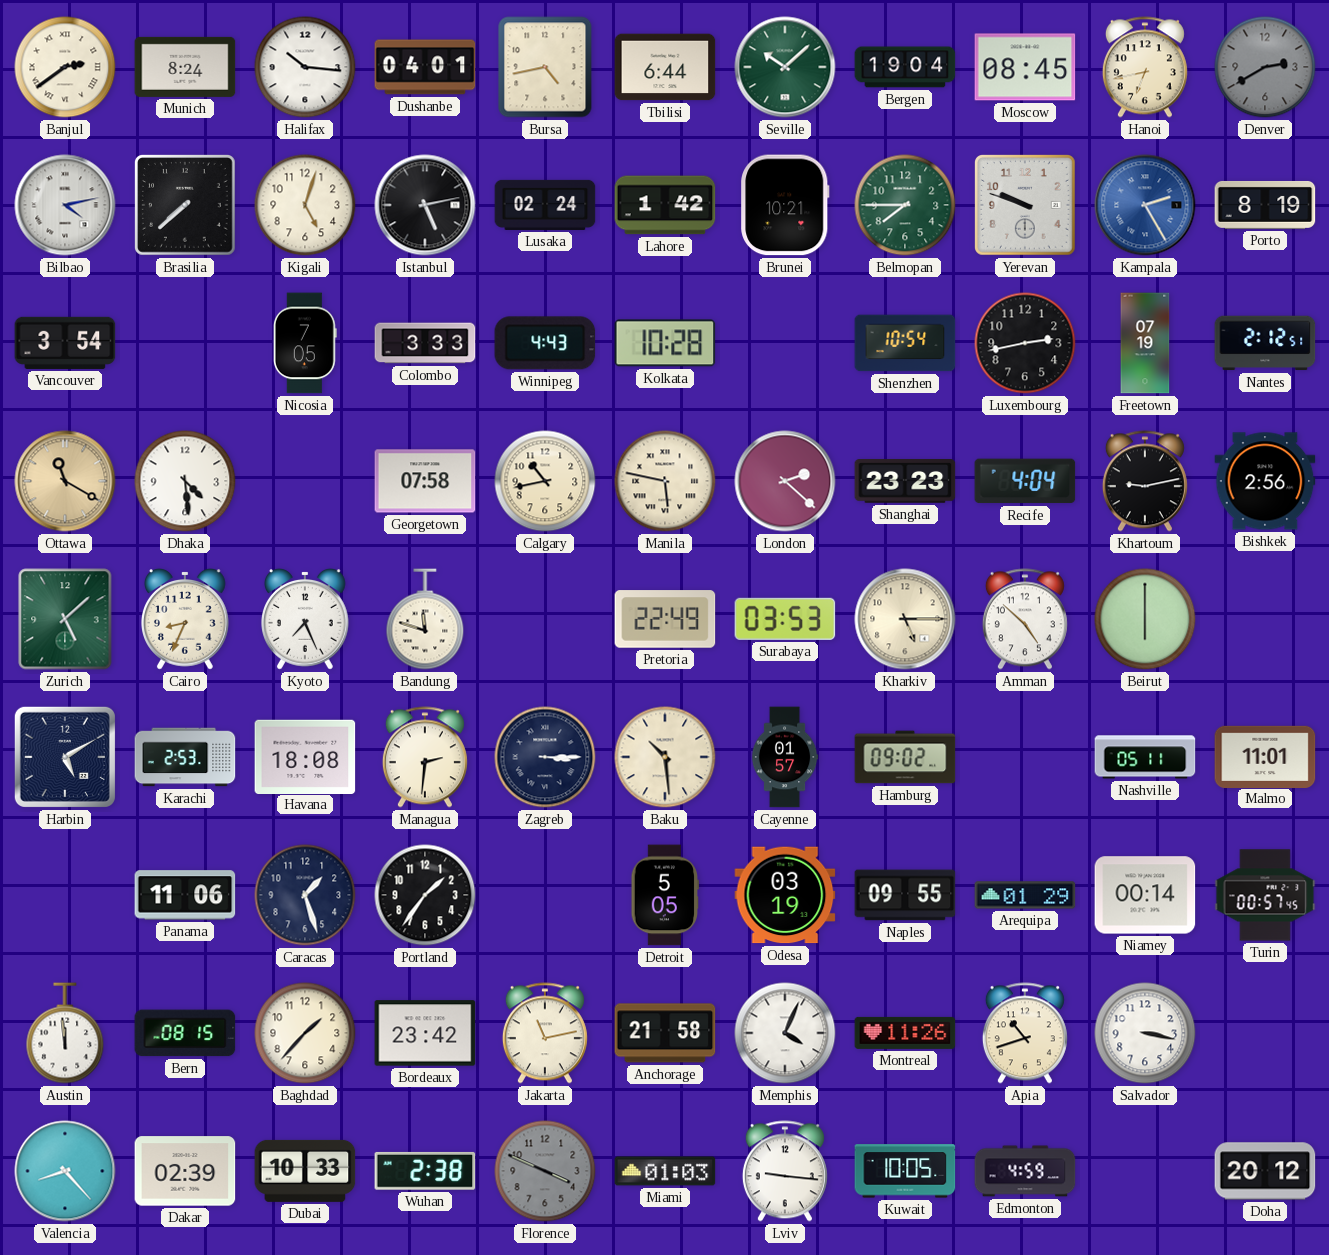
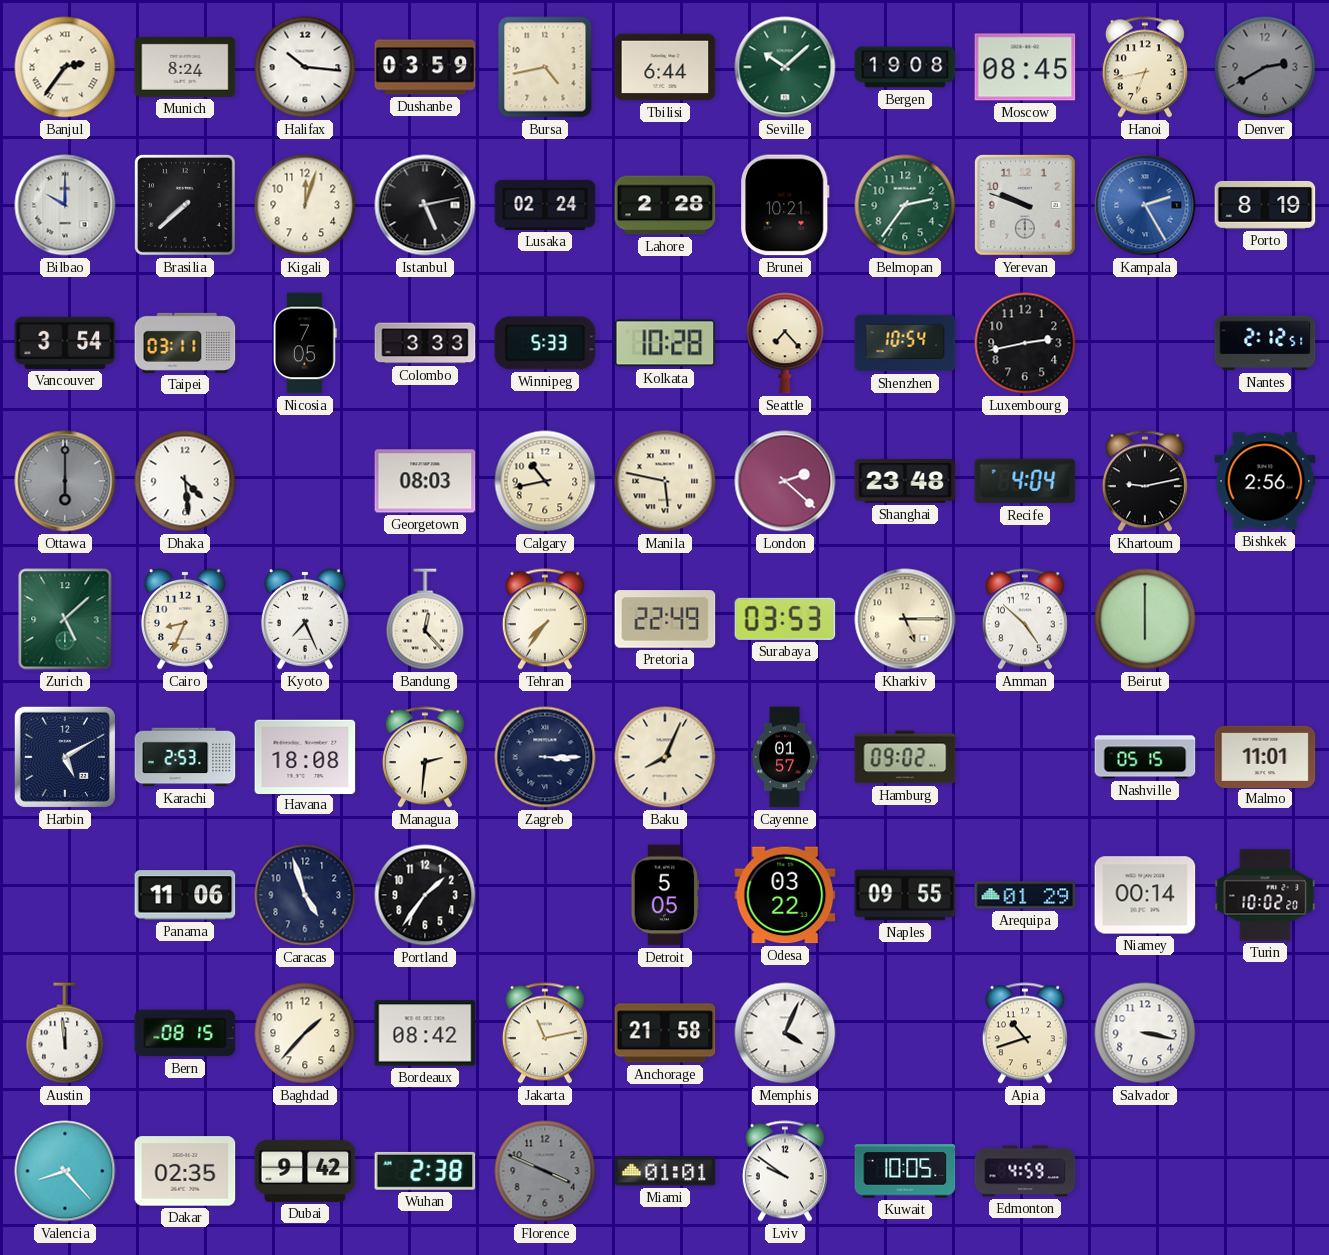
Banjul: 2:39 -> 2:36 (65, 67)
Dushanbe: 04:01 -> 03:59 (425, 67)
Bergen: 19:04 -> 19:08 (905, 67)
Bilbao: 4:13 -> 10:00 (65, 205)
Kigali: 5:03 -> 12:03 (305, 205)
Lahore: 1:42 -> 2:28 (665, 205)
Belmopan: 7:45 -> 2:36 (905, 205)
Taipei: none -> 03:11 (185, 343)
Winnipeg: 4:43 -> 5:33 (545, 343)
Seattle: none -> 7:23 (785, 343)
Freetown: 07:19 -> none (1145, 343)
Ottawa: 11:20 -> 6:00 (65, 481)
Ottawa dial: champagne -> grey (65, 481)
Georgetown: 07:58 -> 08:03 (425, 481)
Shanghai: 23:23 -> 23:48 (905, 481)
Bandung: 11:48 -> 12:23 (425, 619)
Tehran: none -> 7:36 (545, 619)
Baku: 10:29 -> 8:04 (665, 757)
Nashville: 05:11 -> 05:15 (1145, 757)
Caracas: 1:27 -> 4:57 (305, 895)
Odesa: 03:19 -> 03:22 (785, 895)
Turin: 00:57 -> 10:02 (1265, 895)
Bordeaux: 23:42 -> 08:42 (425, 1033)
Montreal: 11:26 -> none (905, 1033)
Dakar: 02:39 -> 02:35 (185, 1171)
Dubai: 10:33 -> 9:42 (305, 1171)
Miami: 01:03 -> 01:01 (665, 1171)
Lviv: 9:16 -> 9:51 (785, 1171)
Doha: 20:12 -> none (1265, 1171)
